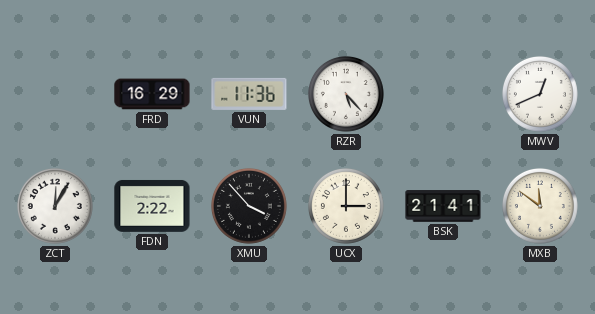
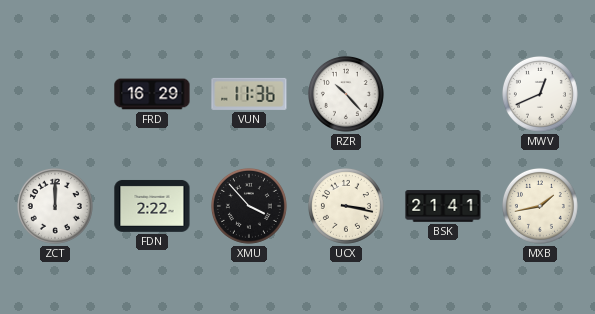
RZR: 5:23 -> 10:23 (346, 94)
ZCT: 12:05 -> 12:00 (55, 206)
UCX: 3:00 -> 3:17 (346, 206)
MXB: 11:51 -> 1:43 (540, 206)
